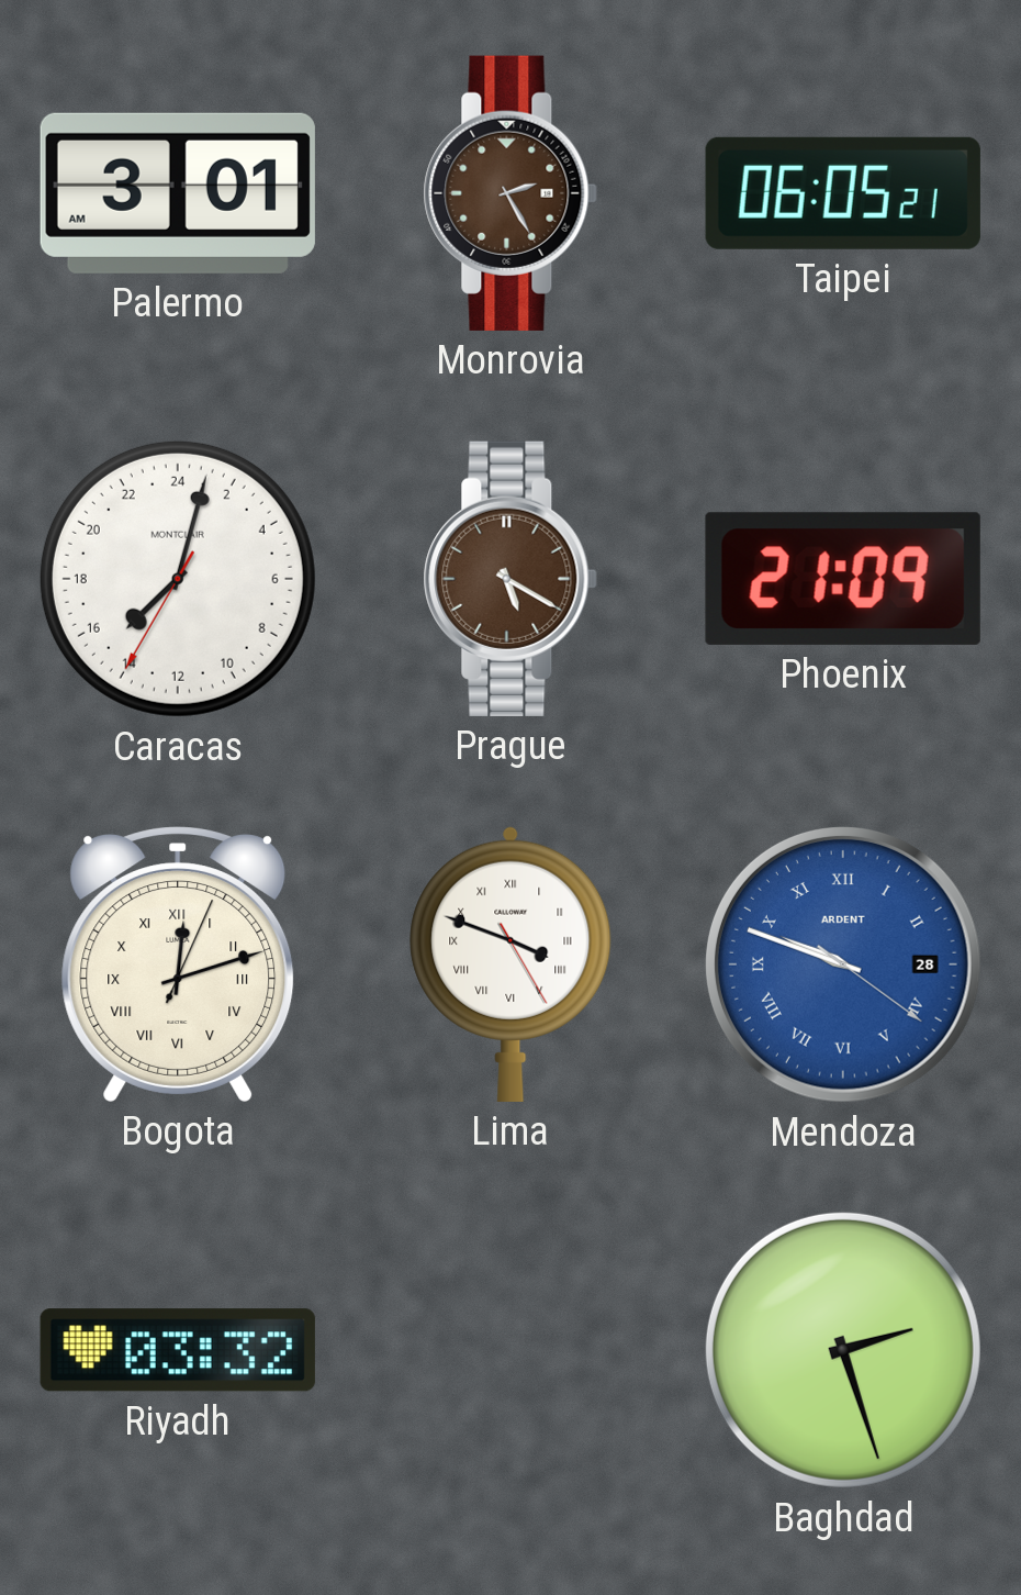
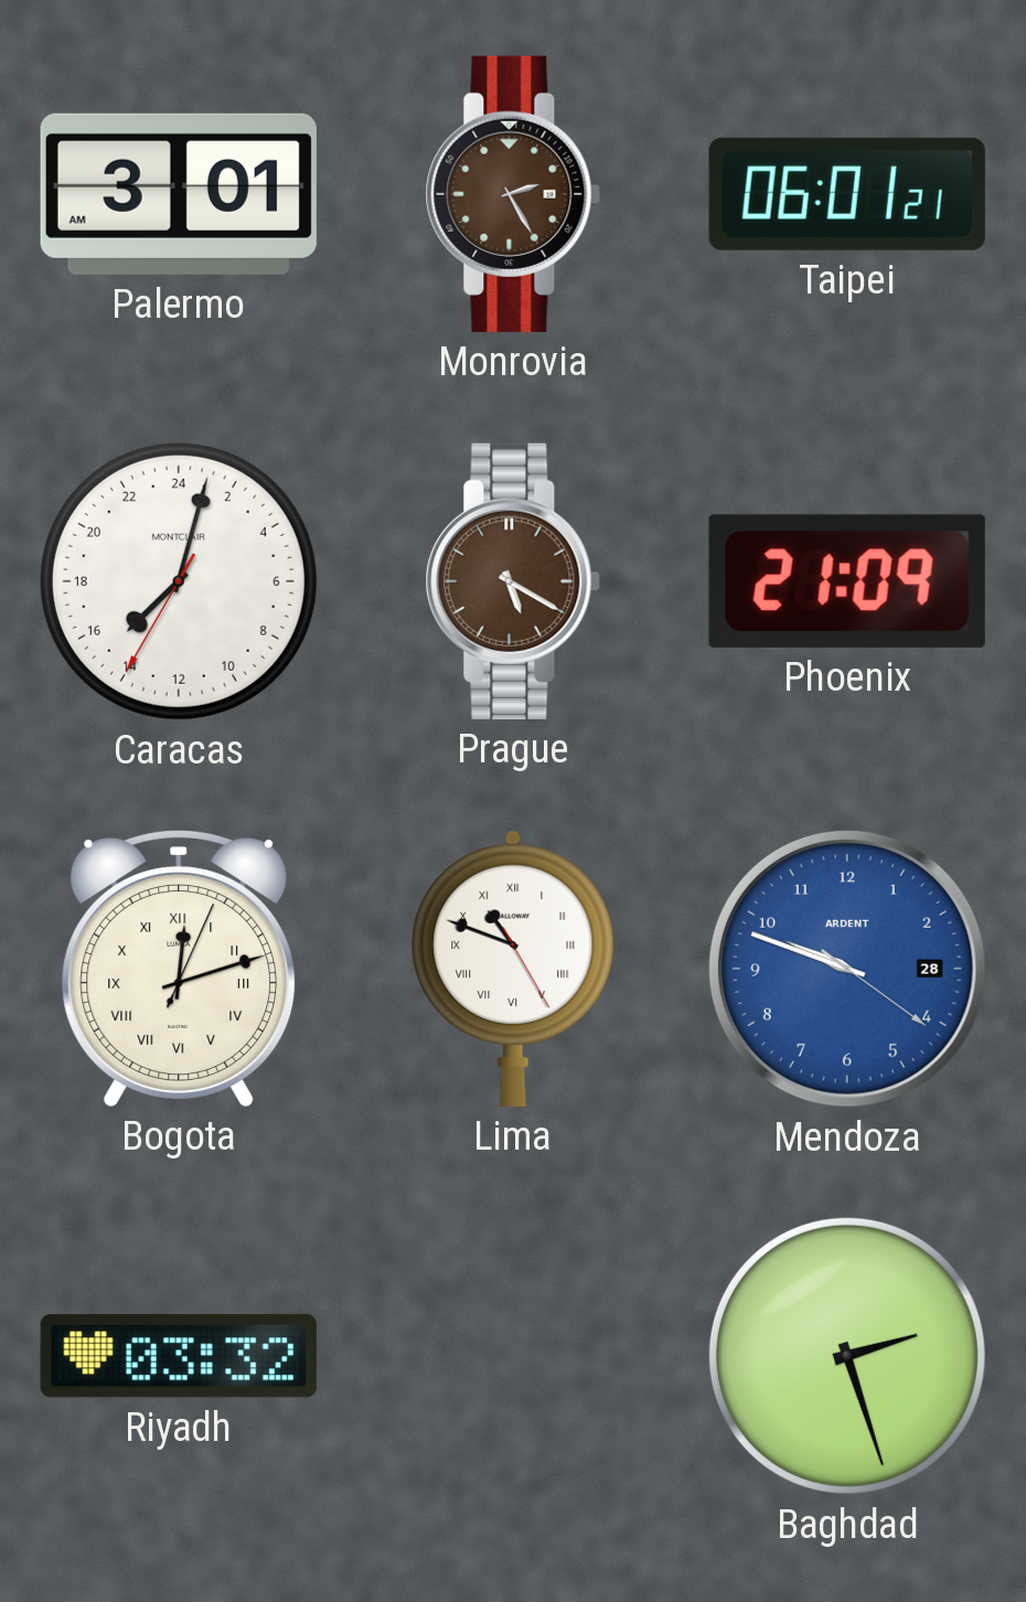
Taipei: 06:05 -> 06:01 (847, 194)
Lima: 3:48 -> 10:48 (513, 968)
Mendoza numerals: Roman -> Arabic (847, 969)
